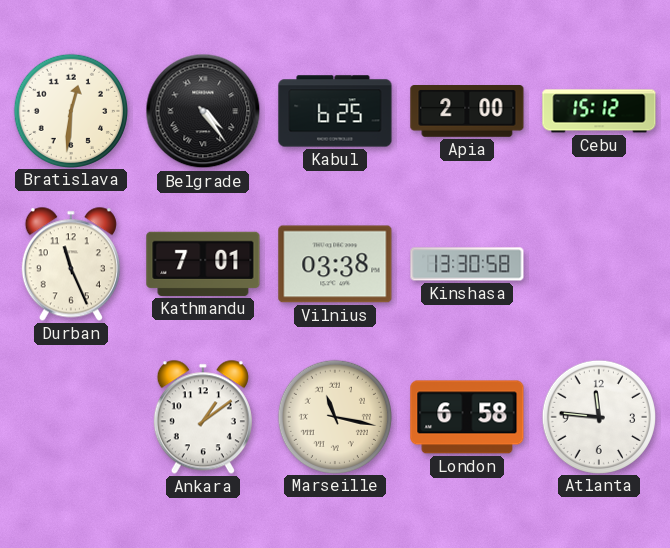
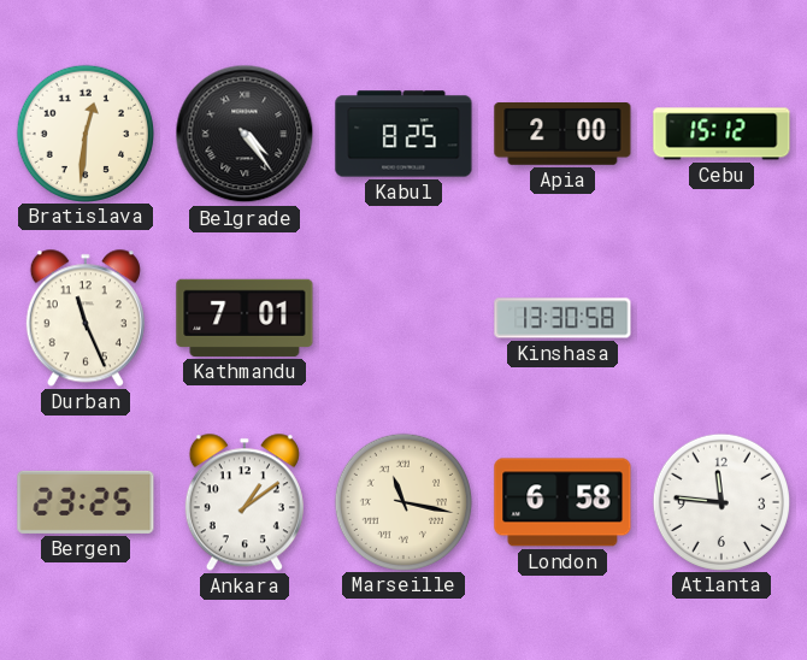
Kabul: 6:25 -> 8:25 (403, 134)
Vilnius: 03:38 -> none (335, 264)
Bergen: none -> 23:25 (86, 502)
